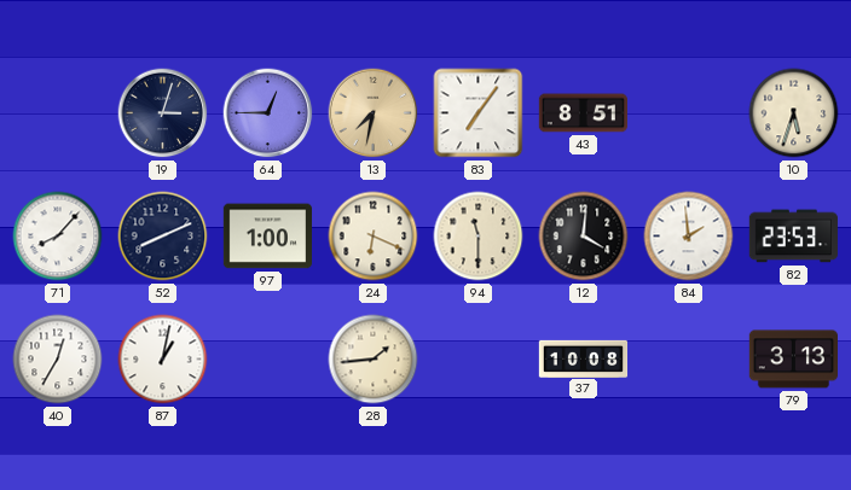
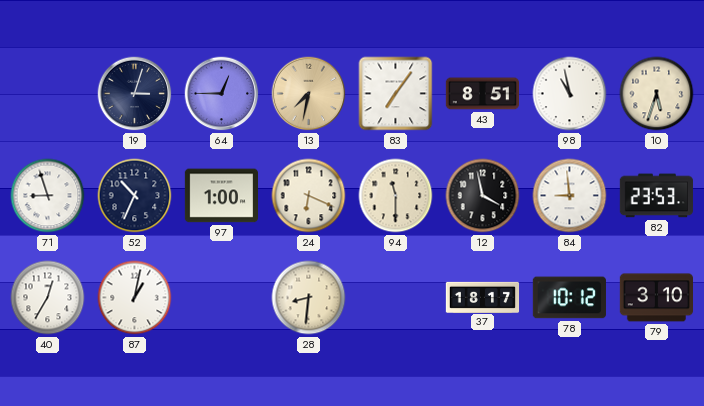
98: none -> 10:58 (570, 94)
71: 8:07 -> 8:57 (48, 196)
52: 8:11 -> 10:34 (135, 196)
12: 4:01 -> 3:58 (483, 196)
84: 1:59 -> 8:59 (570, 196)
28: 1:44 -> 8:31 (309, 298)
37: 10:08 -> 18:17 (483, 297)
78: none -> 10:12 (569, 298)
79: 3:13 -> 3:10 (656, 298)
